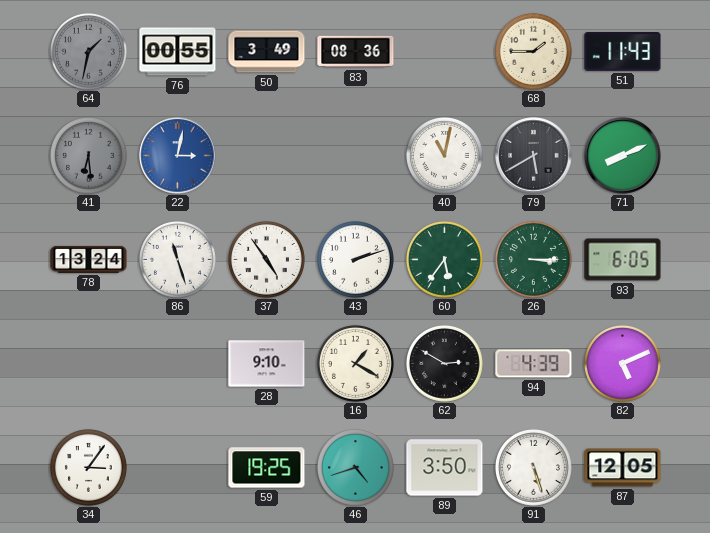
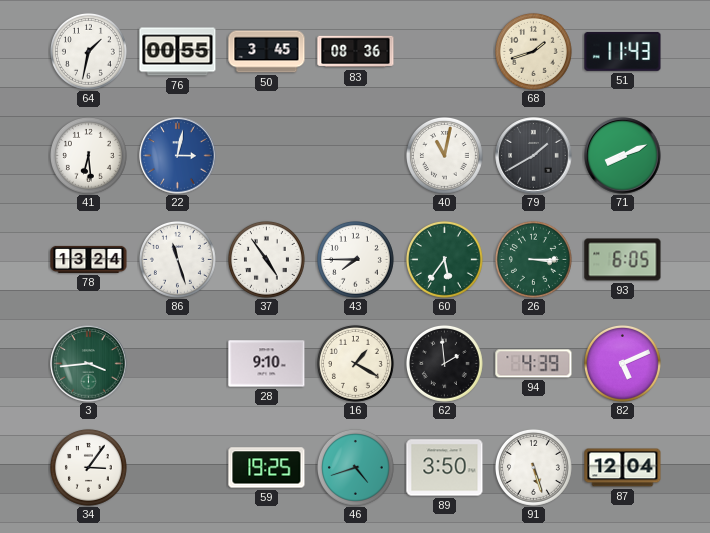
64 dial: grey -> white (88, 51)
50: 3:49 -> 3:45 (267, 52)
68: 1:45 -> 1:42 (533, 51)
41 dial: grey -> white (88, 155)
79: 5:40 -> 1:40 (534, 156)
43: 2:12 -> 7:45 (355, 259)
3: none -> 3:44 (89, 364)
62: 2:50 -> 1:59 (444, 363)
87: 12:05 -> 12:04 (623, 468)
